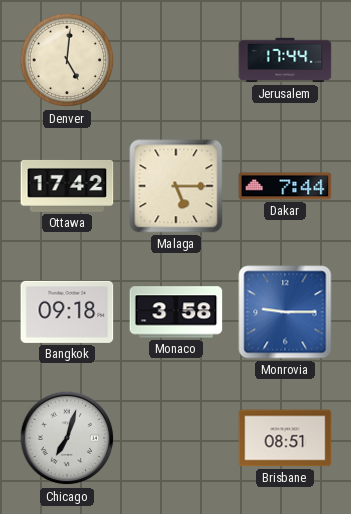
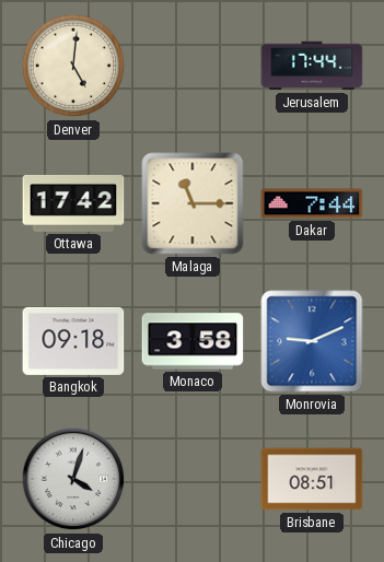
Malaga: 5:15 -> 11:15 (193, 203)
Monrovia: 9:15 -> 9:11 (312, 341)
Chicago: 7:03 -> 4:03 (73, 479)
